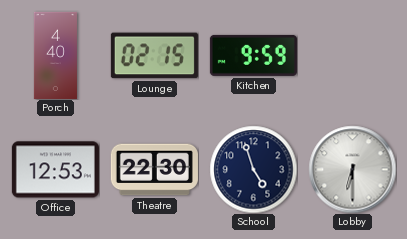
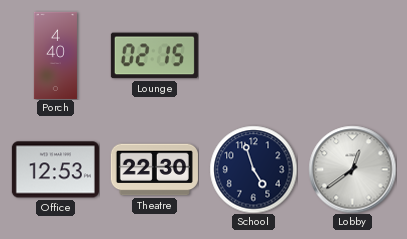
Kitchen: 9:59 -> none (253, 55)
Lobby: 6:30 -> 12:39 (352, 169)
